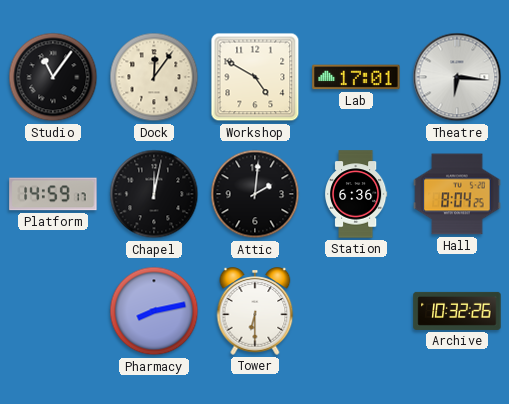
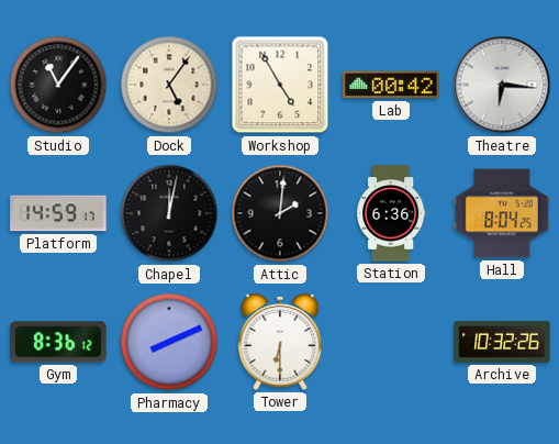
Dock: 12:06 -> 5:06 (169, 85)
Workshop: 4:50 -> 4:55 (280, 85)
Lab: 17:01 -> 00:42 (391, 85)
Gym: none -> 8:36 (58, 342)
Pharmacy: 8:13 -> 8:11 (169, 342)
